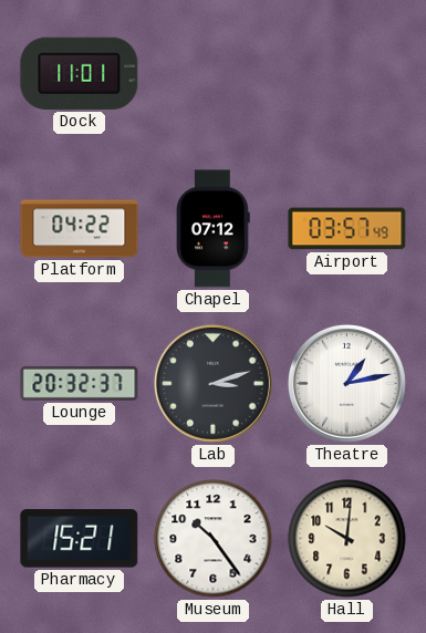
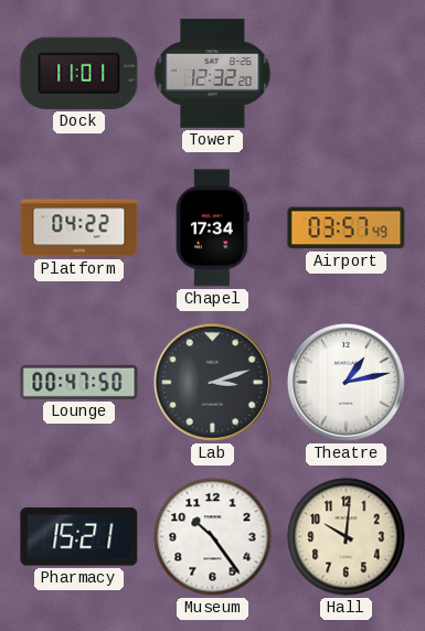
Tower: none -> 12:32 (213, 74)
Chapel: 07:12 -> 17:34 (212, 228)
Lounge: 20:32 -> 00:47 (79, 382)
